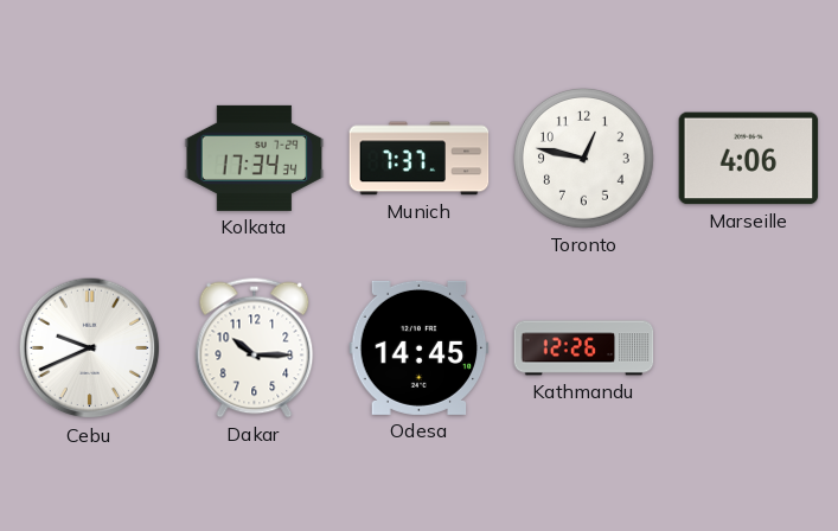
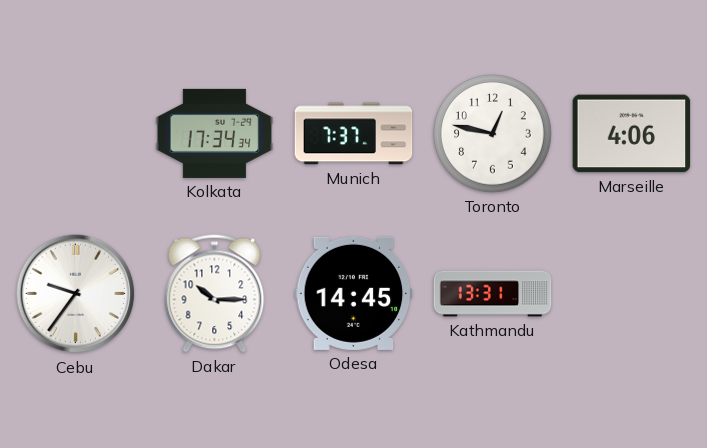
Cebu: 9:41 -> 9:36 (76, 294)
Kathmandu: 12:26 -> 13:31 (493, 294)
